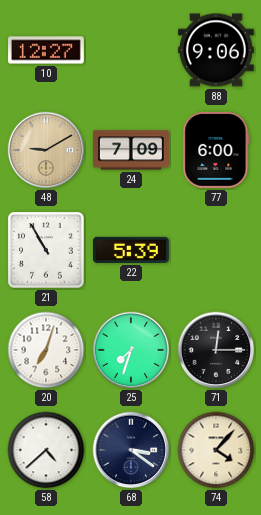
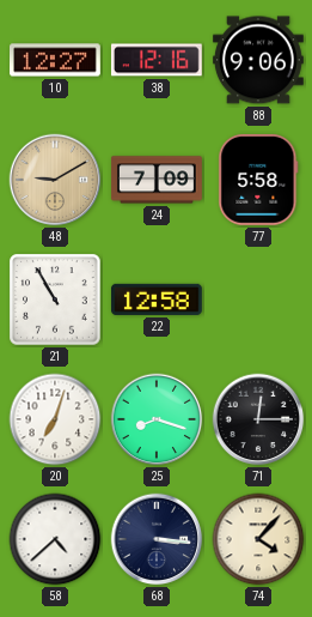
38: none -> 12:16 (157, 60)
77: 6:00 -> 5:58 (258, 180)
22: 5:39 -> 12:58 (157, 300)
25: 7:33 -> 8:18 (157, 419)
68: 3:21 -> 3:16 (157, 539)
